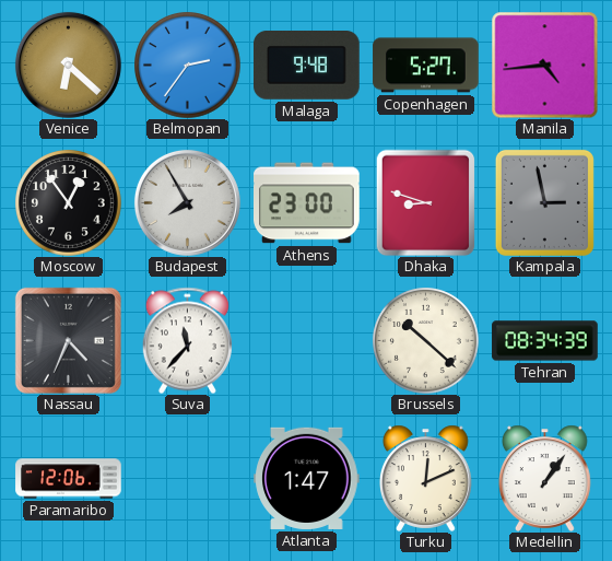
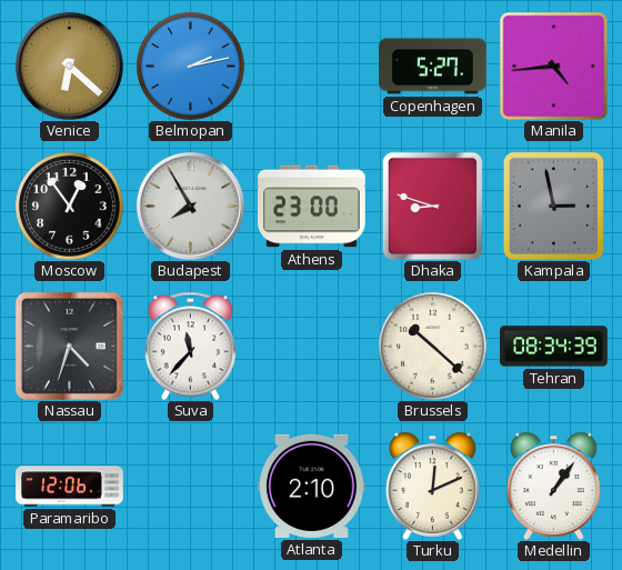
Belmopan: 2:36 -> 2:13 (191, 67)
Malaga: 9:48 -> none (307, 66)
Nassau: 4:34 -> 4:33 (69, 346)
Atlanta: 1:47 -> 2:10 (312, 486)
